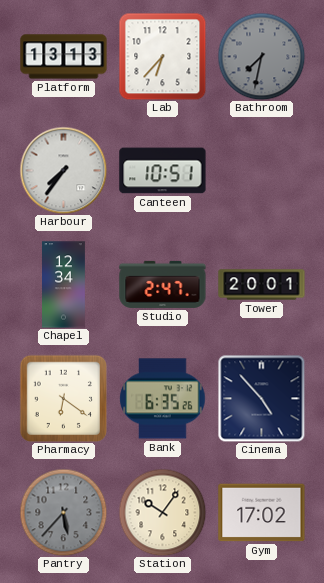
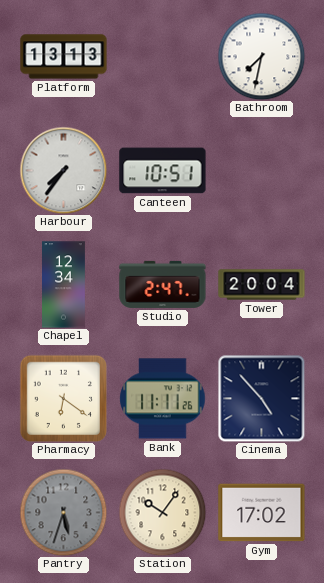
Lab: 6:37 -> none (162, 56)
Bathroom dial: grey -> white (261, 56)
Tower: 20:01 -> 20:04 (262, 285)
Bank: 6:35 -> 11:11 (163, 399)
Pantry: 5:37 -> 5:33 (63, 512)
